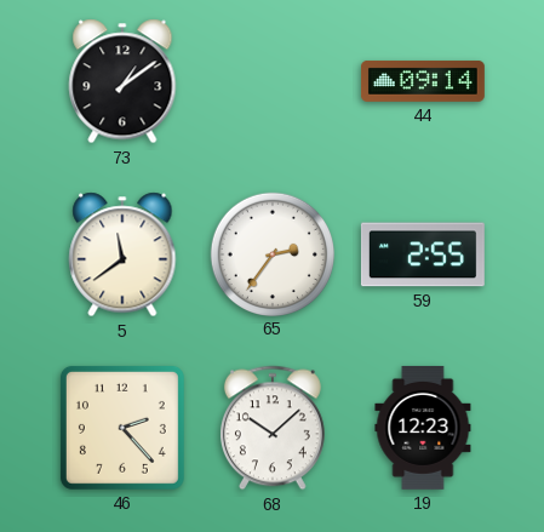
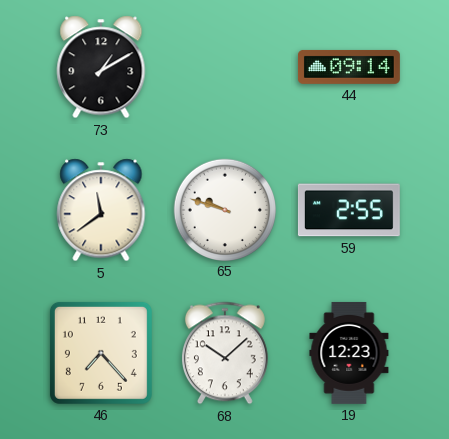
73: 1:09 -> 1:10 (101, 67)
65: 2:36 -> 9:48 (224, 209)
46: 2:23 -> 7:23 (101, 353)
